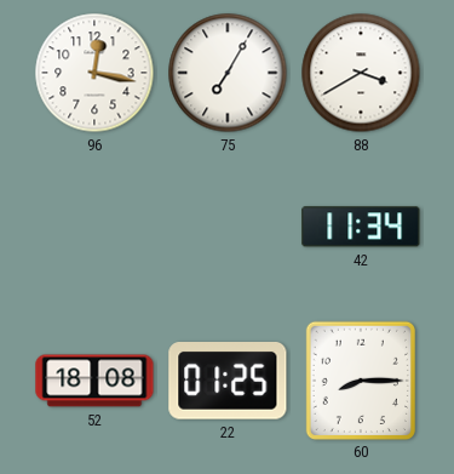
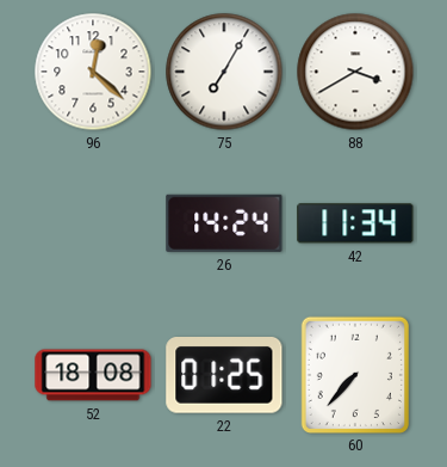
96: 12:17 -> 12:22 (93, 72)
26: none -> 14:24 (224, 223)
60: 8:15 -> 7:37 (355, 374)
